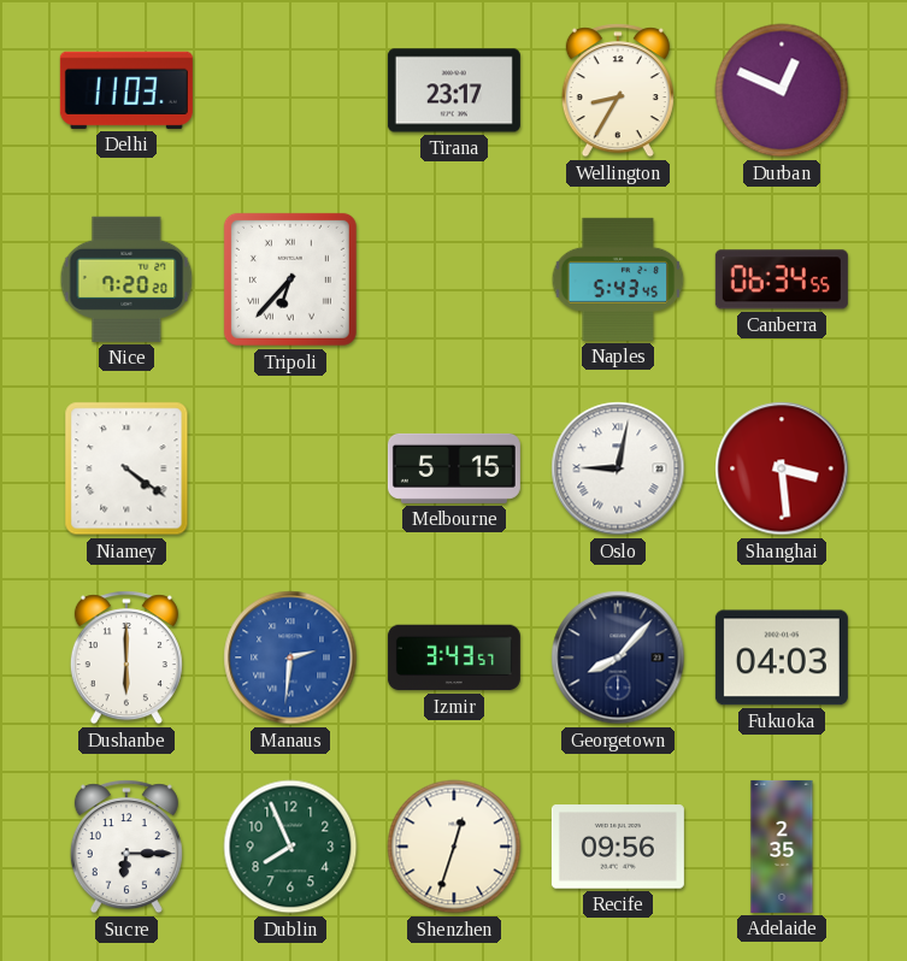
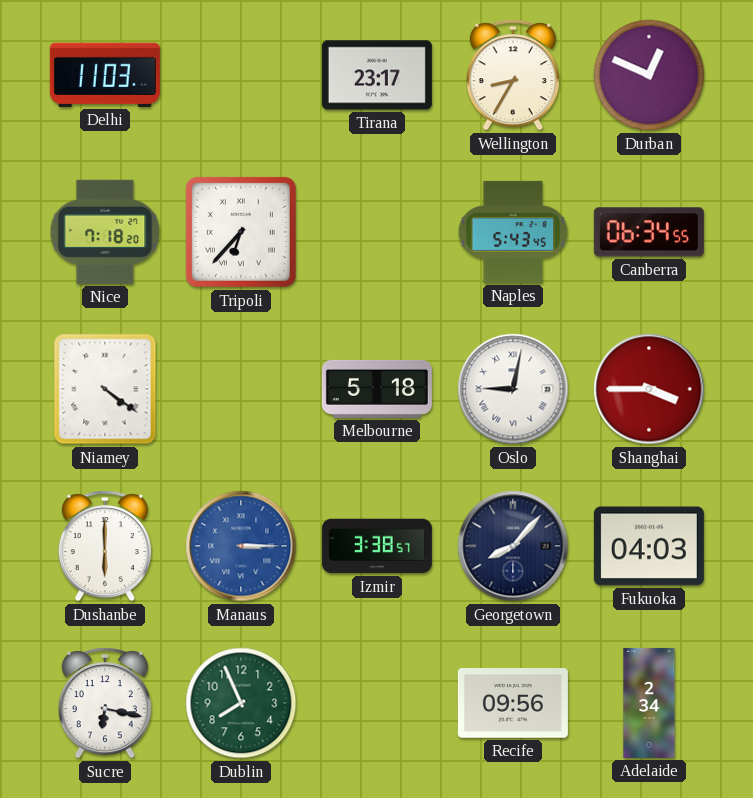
Nice: 7:20 -> 7:18 (105, 232)
Melbourne: 5:15 -> 5:18 (377, 389)
Shanghai: 3:29 -> 3:45 (649, 389)
Manaus: 2:31 -> 3:15 (241, 546)
Izmir: 3:43 -> 3:38 (377, 546)
Sucre: 6:15 -> 6:17 (105, 703)
Shenzhen: 12:33 -> none (454, 847)
Adelaide: 2:35 -> 2:34 (649, 703)
